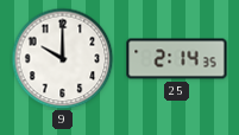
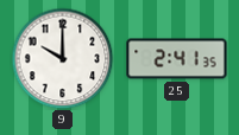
25: 2:14 -> 2:41 (177, 59)
